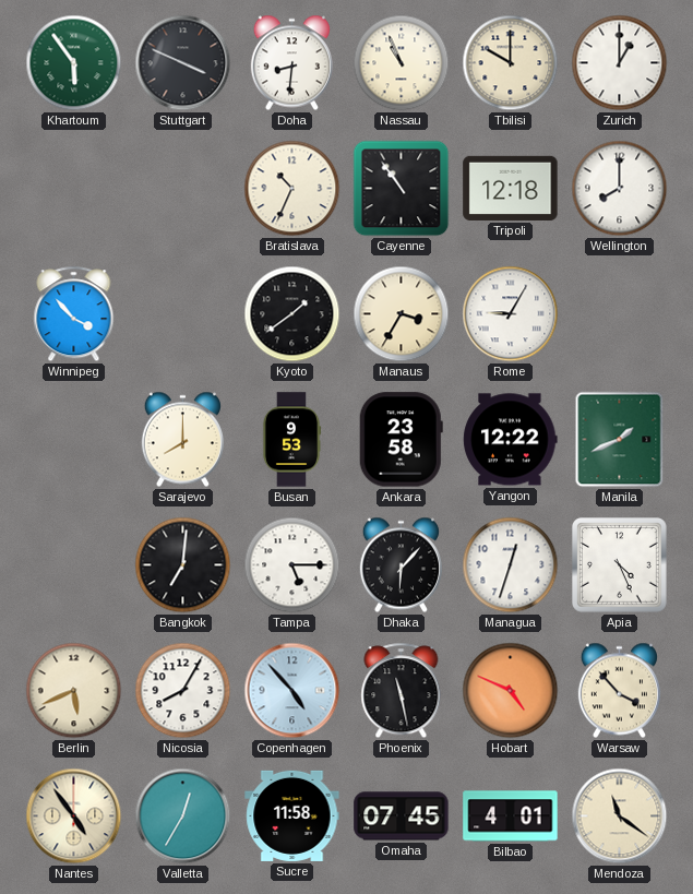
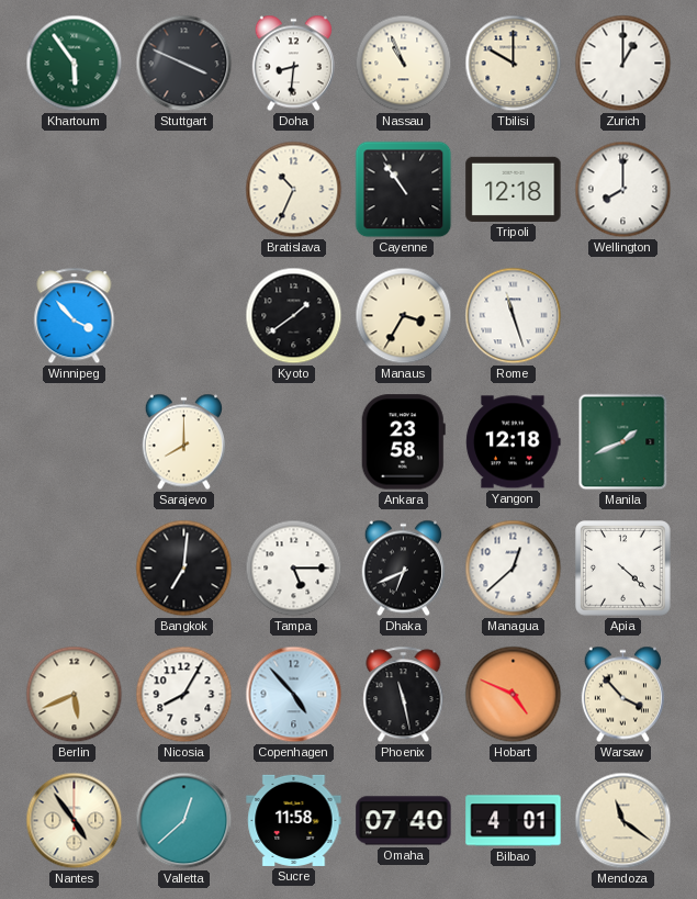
Rome: 9:05 -> 11:27 (514, 316)
Busan: 9:53 -> none (291, 440)
Yangon: 12:22 -> 12:18 (514, 442)
Dhaka: 6:07 -> 6:41 (403, 569)
Managua: 12:33 -> 12:38 (514, 569)
Apia: 4:26 -> 4:22 (623, 569)
Valletta: 12:35 -> 12:38 (184, 821)
Omaha: 07:45 -> 07:40 (404, 821)
